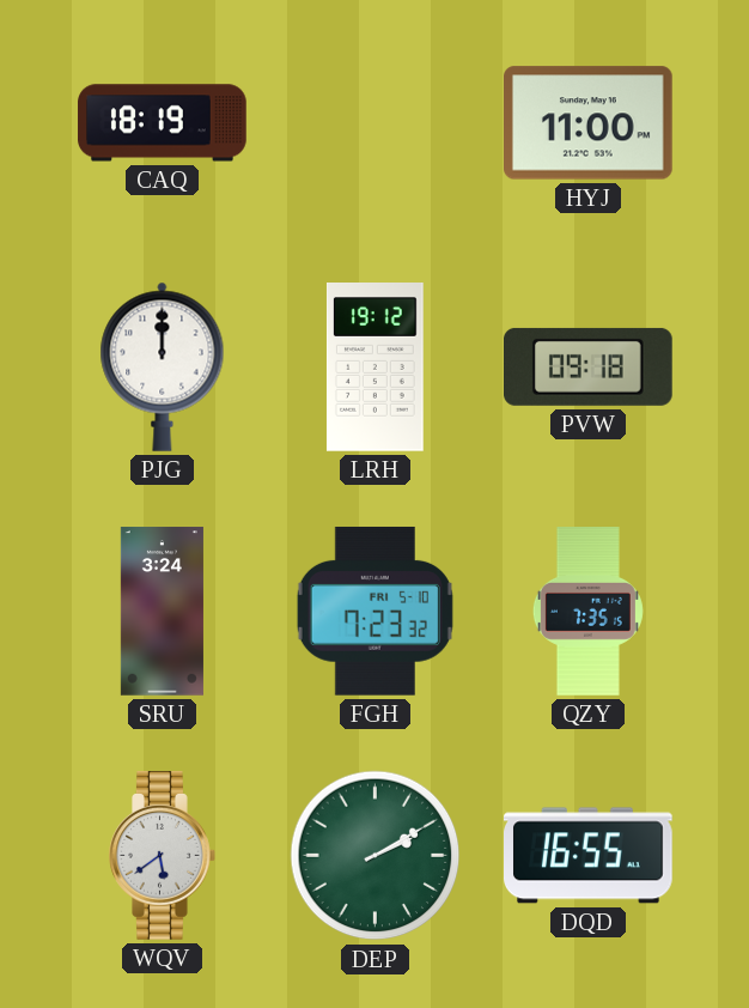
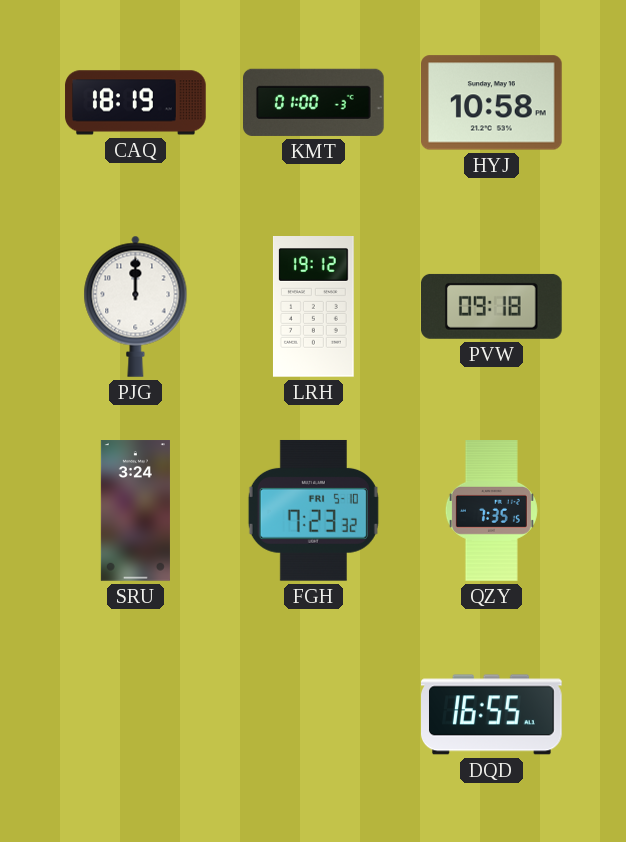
KMT: none -> 01:00 (314, 102)
HYJ: 11:00 -> 10:58 (492, 103)
WQV: 5:39 -> none (163, 856)
DEP: 2:10 -> none (376, 856)
